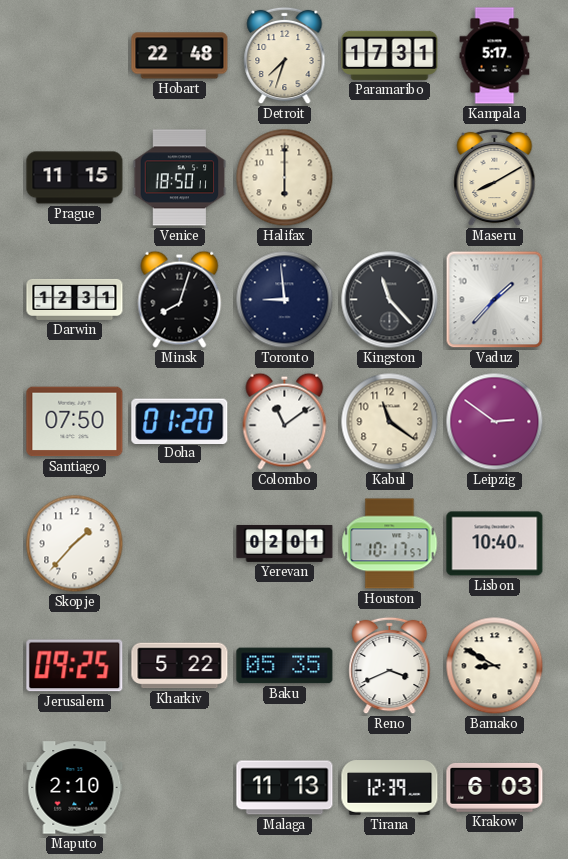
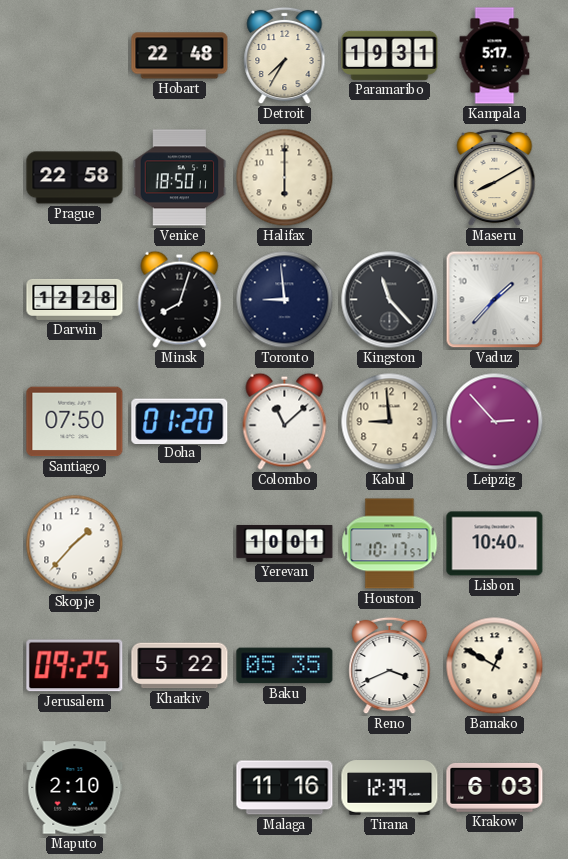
Detroit: 7:33 -> 7:35 (285, 56)
Paramaribo: 17:31 -> 19:31 (390, 55)
Prague: 11:15 -> 22:58 (75, 178)
Darwin: 12:31 -> 12:28 (75, 299)
Colombo: 11:09 -> 11:08 (285, 421)
Kabul: 11:21 -> 8:59 (390, 422)
Leipzig: 2:51 -> 2:53 (495, 422)
Yerevan: 02:01 -> 10:01 (285, 543)
Bamako: 8:50 -> 12:50 (495, 666)
Malaga: 11:13 -> 11:16 (285, 788)
